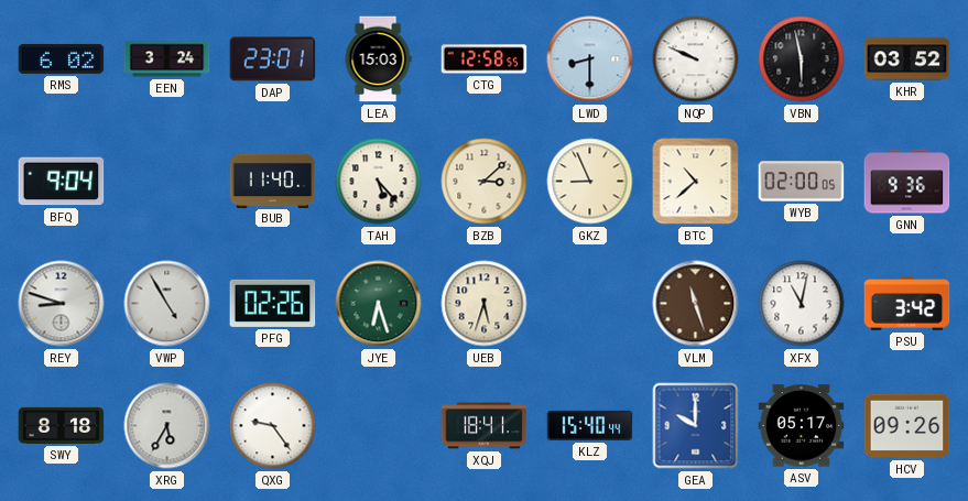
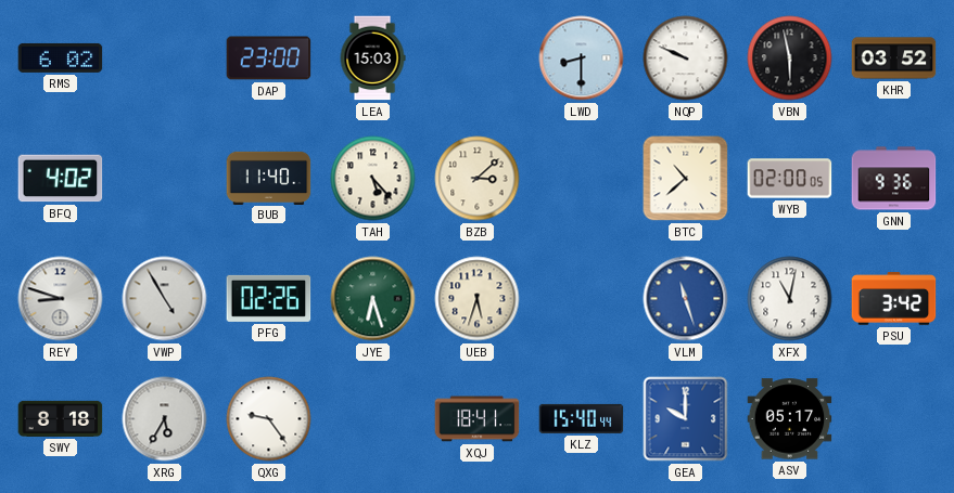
EEN: 3:24 -> none (167, 59)
DAP: 23:01 -> 23:00 (269, 59)
CTG: 12:58 -> none (485, 59)
BFQ: 9:04 -> 4:02 (61, 179)
GKZ: 8:56 -> none (590, 182)
VLM dial: brown -> blue (686, 299)
HCV: 09:26 -> none (907, 426)
